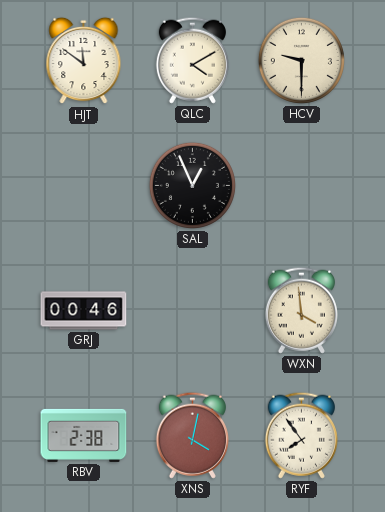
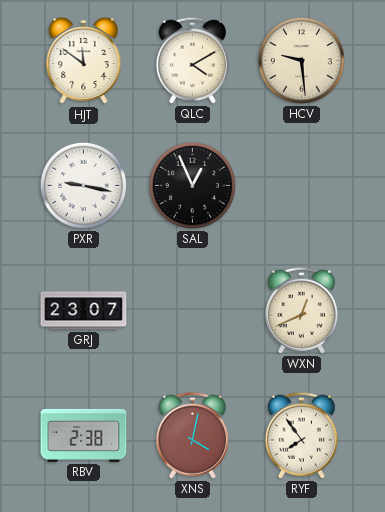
HCV: 9:30 -> 9:29 (301, 60)
PXR: none -> 9:17 (83, 185)
GRJ: 00:46 -> 23:07 (84, 311)
WXN: 3:59 -> 12:41 (301, 310)
